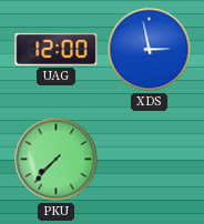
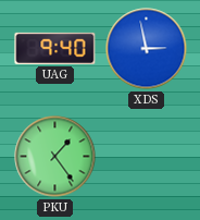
UAG: 12:00 -> 9:40 (55, 48)
PKU: 7:37 -> 1:24 (55, 157)
